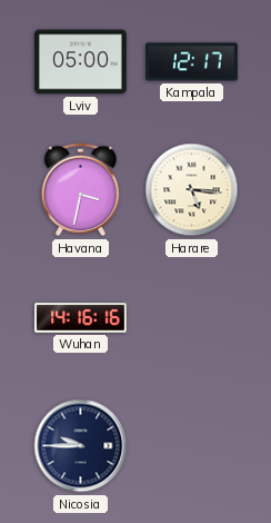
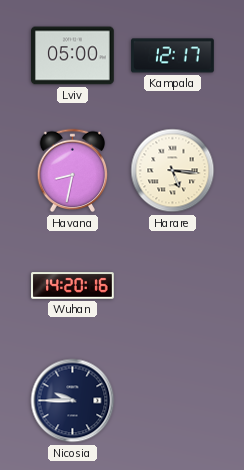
Havana: 3:32 -> 8:32 (73, 171)
Wuhan: 14:16 -> 14:20 (73, 286)
